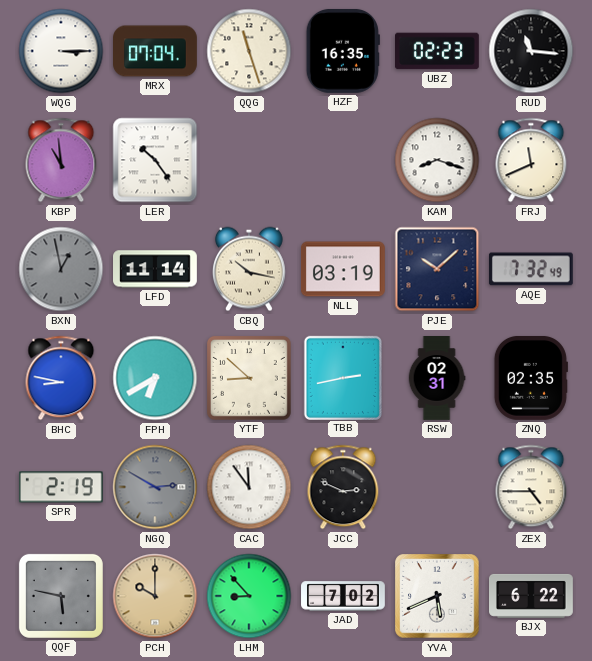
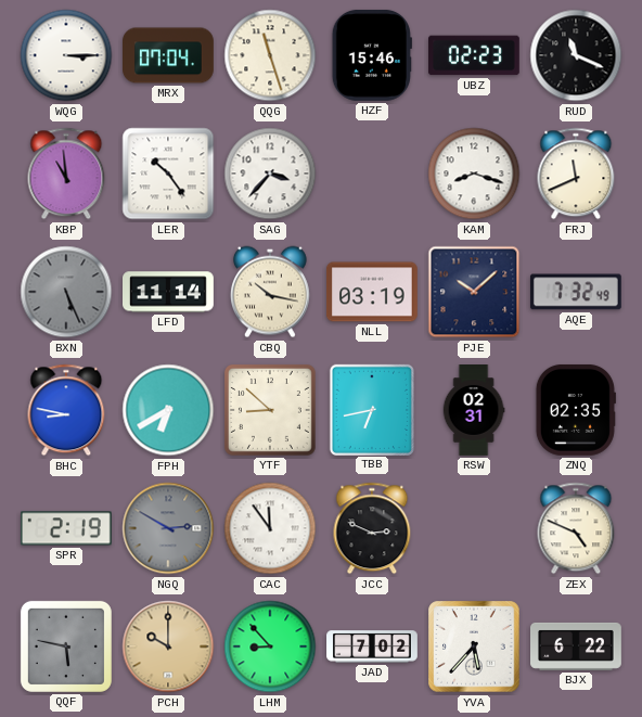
HZF: 16:35 -> 15:46 (372, 55)
RUD: 11:16 -> 11:19 (576, 55)
SAG: none -> 3:37 (270, 174)
BXN: 12:58 -> 5:26 (66, 292)
TBB: 2:43 -> 6:43 (371, 409)
ZEX: 4:45 -> 4:49 (576, 528)
YVA: 5:41 -> 5:37 (474, 646)
